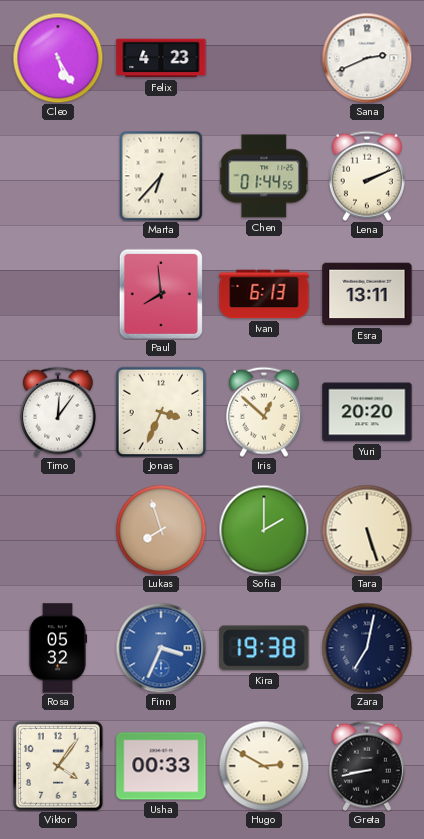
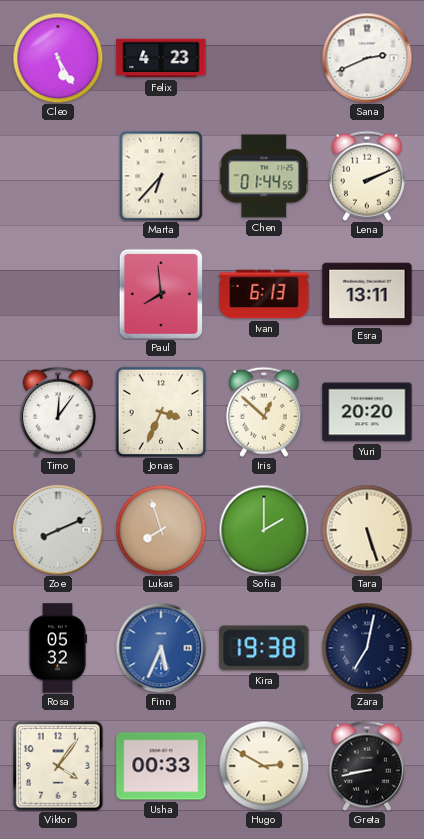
Zoe: none -> 8:11 (58, 530)
Finn: 3:34 -> 5:34 (161, 648)
